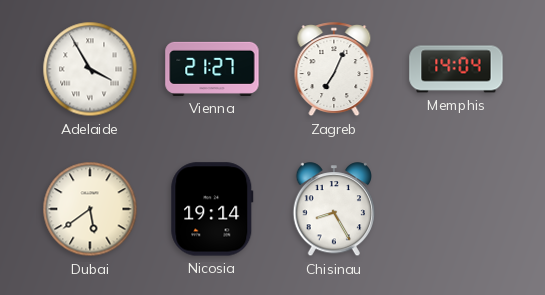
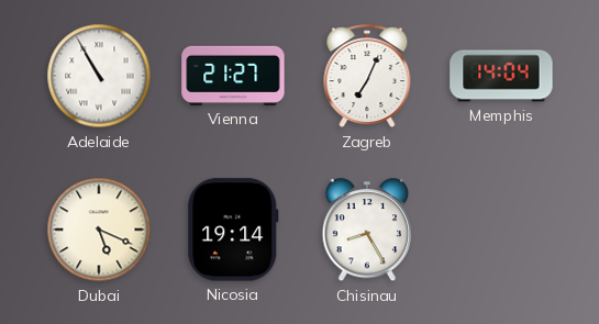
Adelaide: 3:55 -> 10:55 (99, 76)
Dubai: 5:39 -> 5:19 (99, 230)
